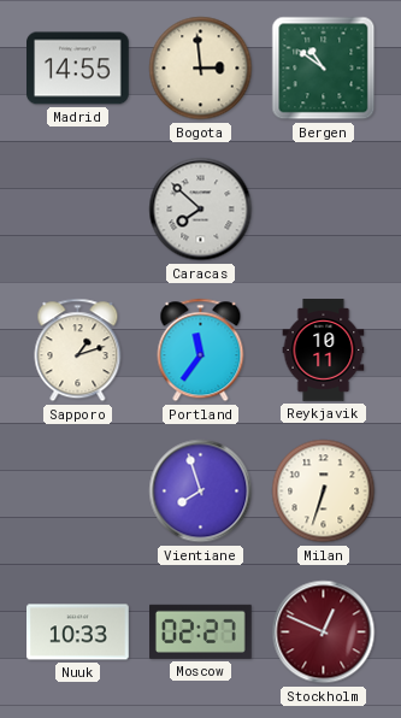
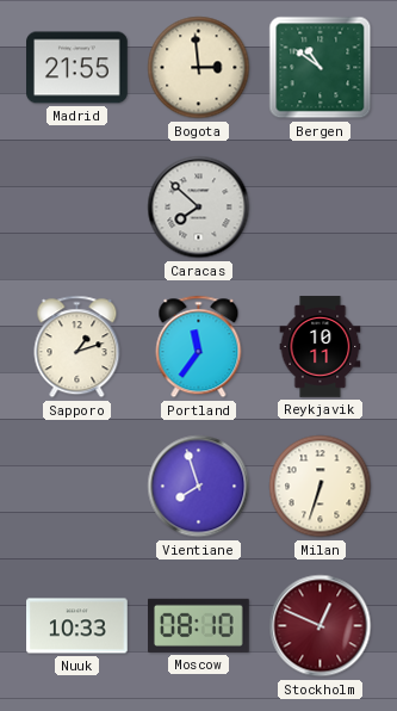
Madrid: 14:55 -> 21:55 (77, 68)
Moscow: 02:27 -> 08:10 (199, 625)
